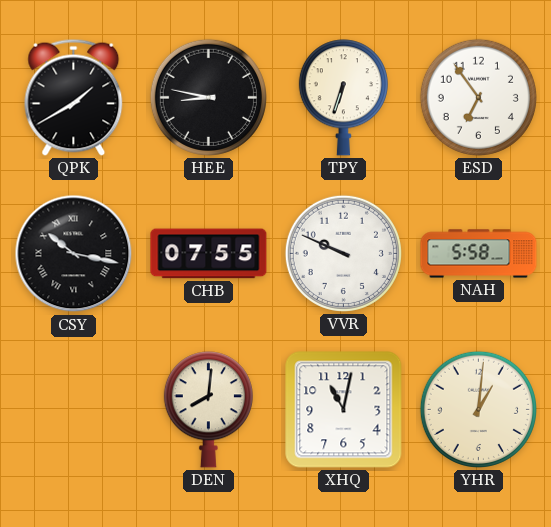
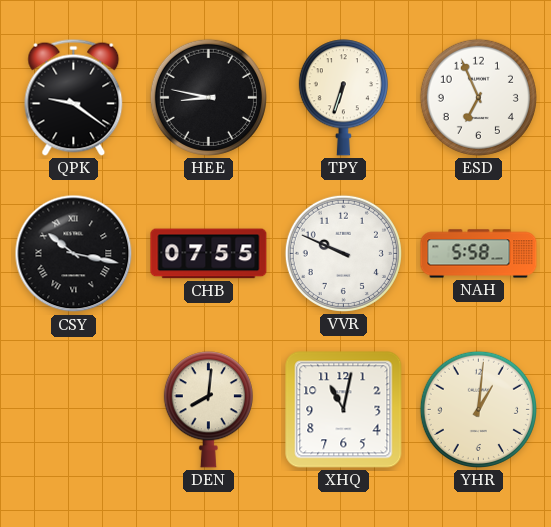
QPK: 1:40 -> 9:21 (74, 97)
ESD: 6:54 -> 6:56 (478, 97)
